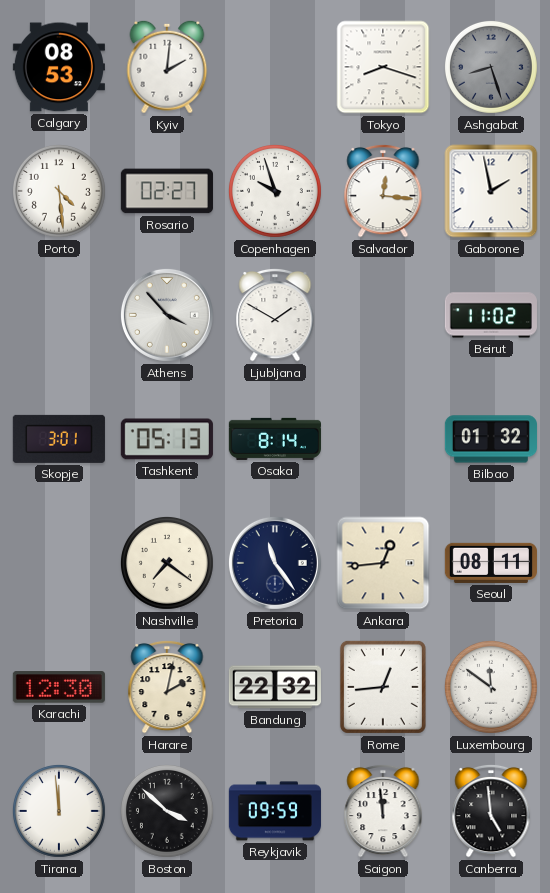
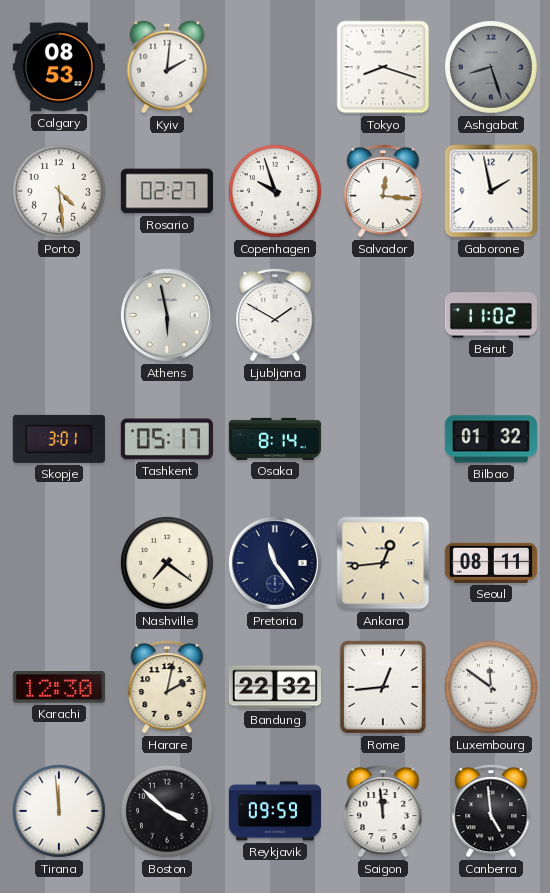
Athens: 3:53 -> 5:58 (167, 315)
Tashkent: 05:13 -> 05:17 (167, 439)
